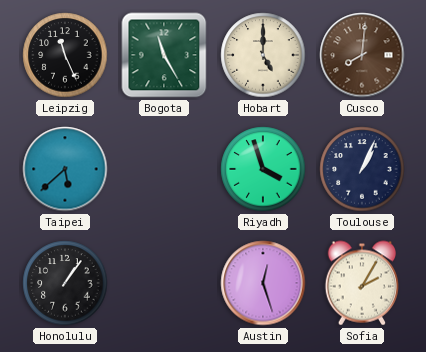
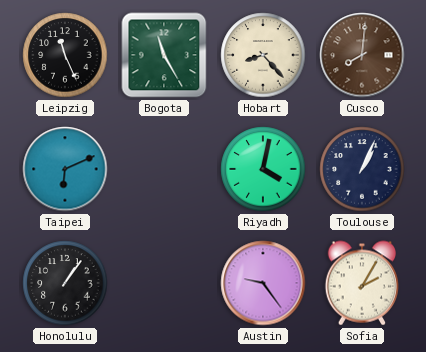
Hobart: 5:00 -> 8:23 (263, 55)
Taipei: 5:38 -> 6:11 (65, 169)
Riyadh: 3:57 -> 4:02 (263, 169)
Austin: 12:27 -> 9:24 (263, 283)
